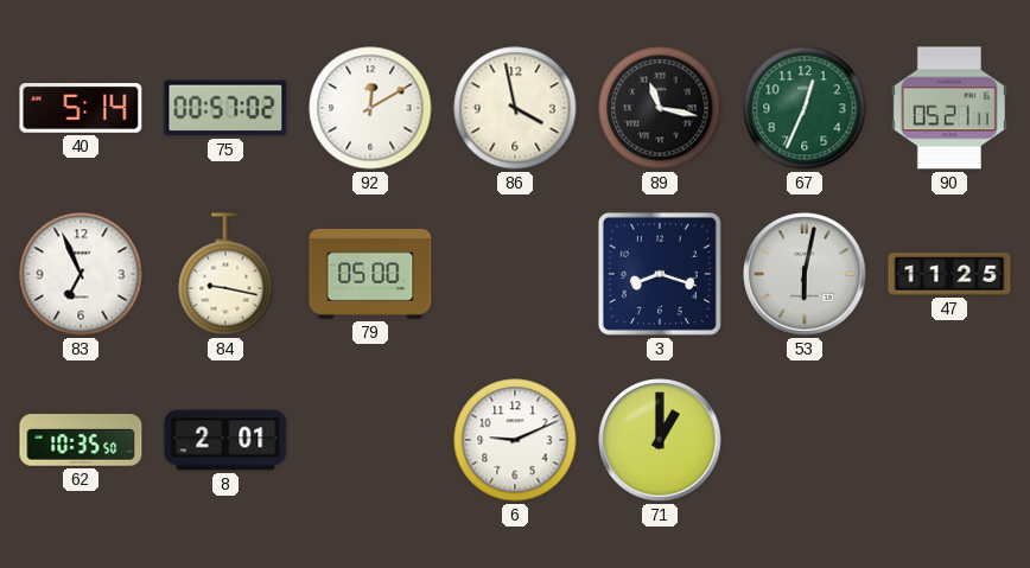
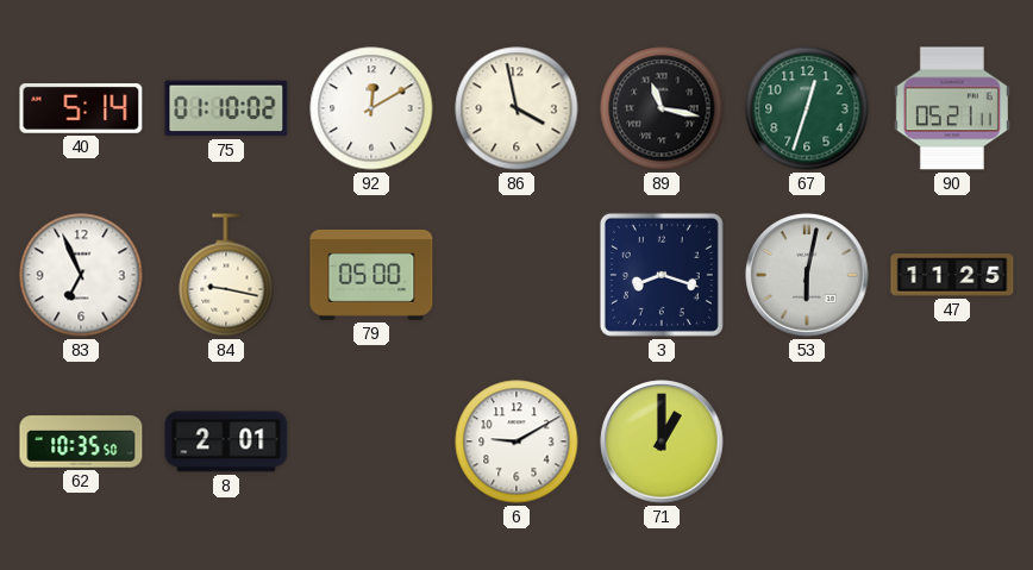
75: 00:57 -> 01:10 (226, 108)
67: 12:34 -> 12:33 (807, 108)
6: 9:11 -> 9:10 (516, 441)
